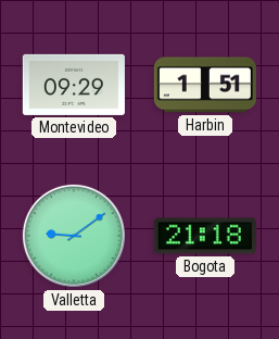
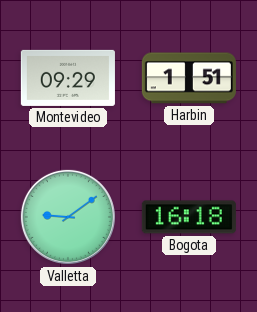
Bogota: 21:18 -> 16:18 (189, 217)
